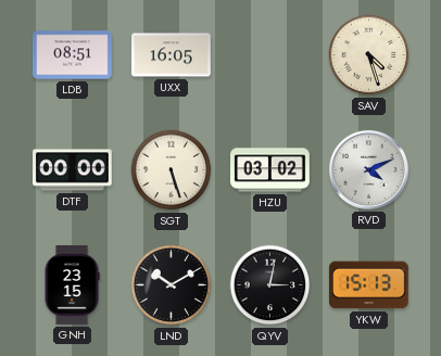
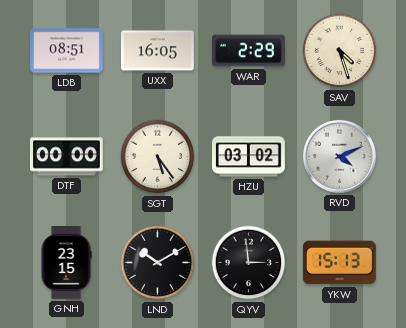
WAR: none -> 2:29 (249, 51)
SGT: 5:27 -> 5:24 (158, 157)
QYV: 3:02 -> 2:59 (249, 263)
